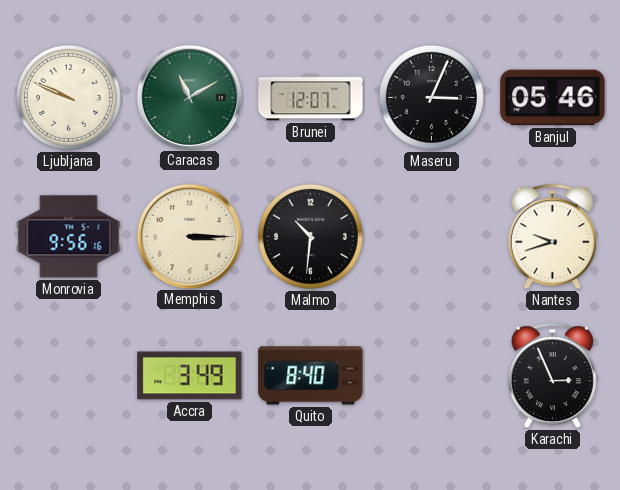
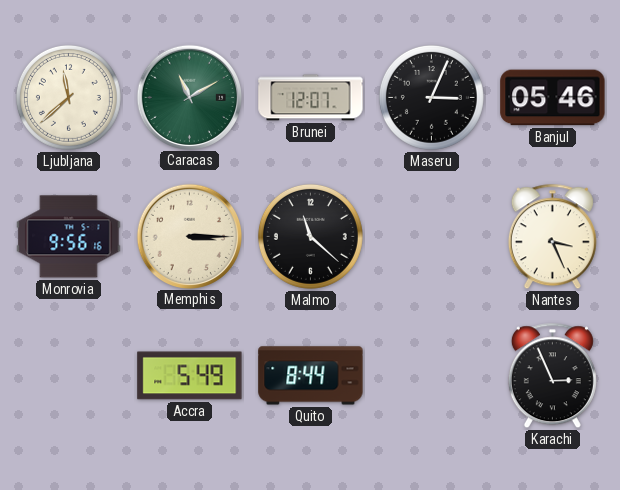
Ljubljana: 9:49 -> 11:38 (68, 97)
Malmo: 10:31 -> 11:22 (310, 236)
Nantes: 9:42 -> 3:26 (552, 237)
Accra: 3:49 -> 5:49 (190, 376)
Quito: 8:40 -> 8:44 (311, 376)
